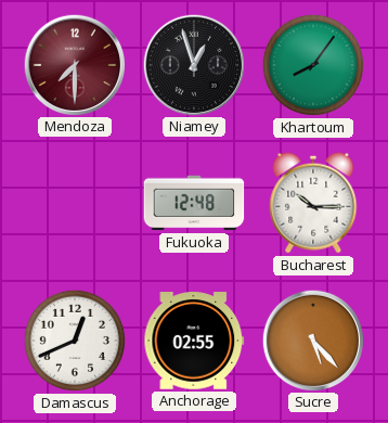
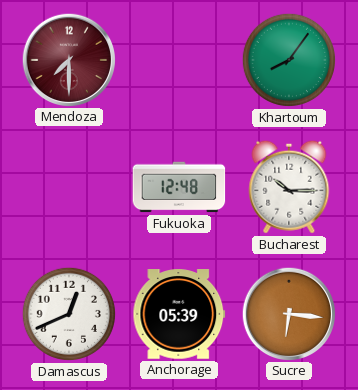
Niamey: 12:57 -> none (193, 64)
Anchorage: 02:55 -> 05:39 (179, 314)
Sucre: 5:23 -> 6:16 (288, 313)
